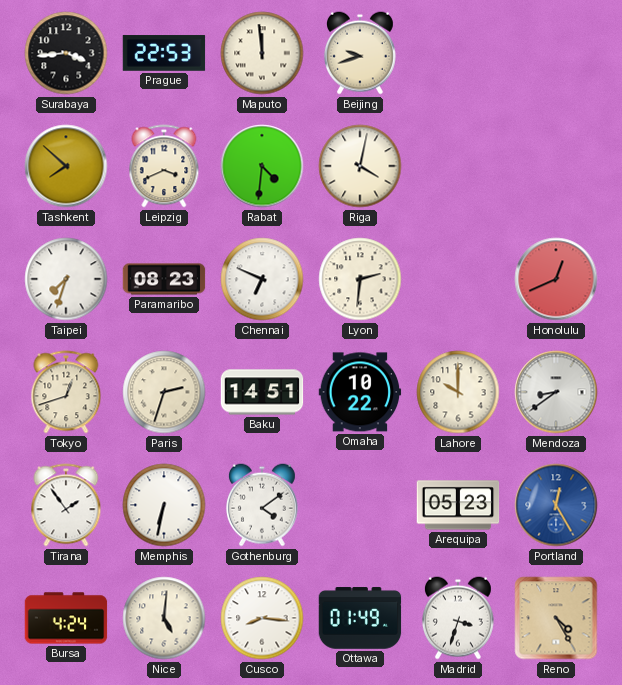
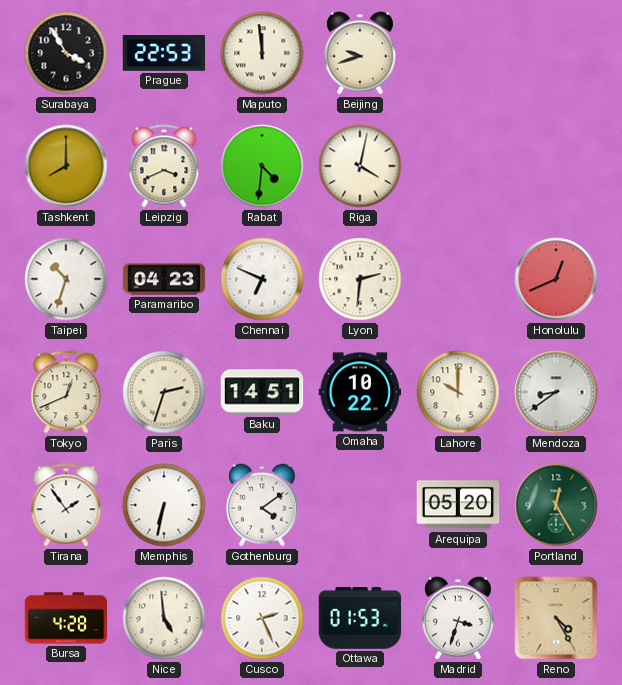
Surabaya: 3:44 -> 3:55 (66, 53)
Tashkent: 7:52 -> 8:00 (66, 166)
Taipei: 7:33 -> 10:33 (66, 279)
Paramaribo: 08:23 -> 04:23 (164, 279)
Tokyo: 12:42 -> 12:41 (66, 392)
Arequipa: 05:23 -> 05:20 (458, 505)
Portland dial: blue -> green (556, 505)
Bursa: 4:24 -> 4:28 (66, 618)
Nice: 5:01 -> 4:59 (164, 618)
Cusco: 8:16 -> 2:26 (262, 618)
Ottawa: 01:49 -> 01:53 (360, 618)
